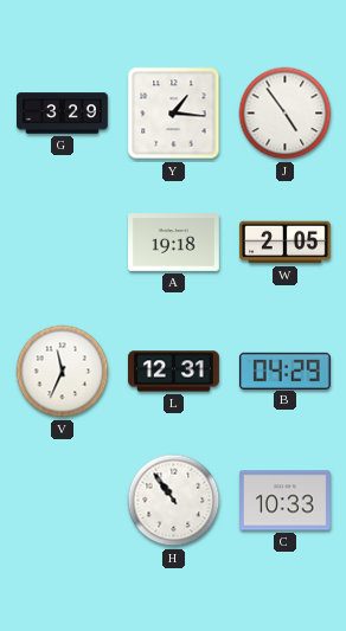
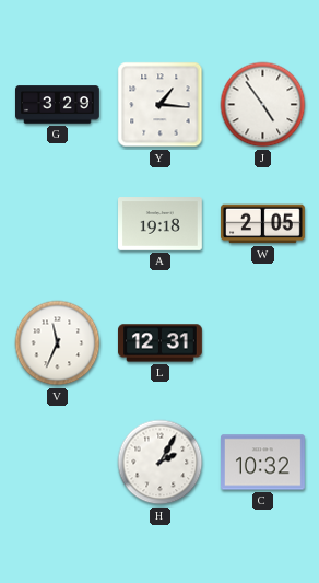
B: 04:29 -> none (286, 371)
H: 10:54 -> 2:05 (161, 463)
C: 10:33 -> 10:32 (263, 463)
